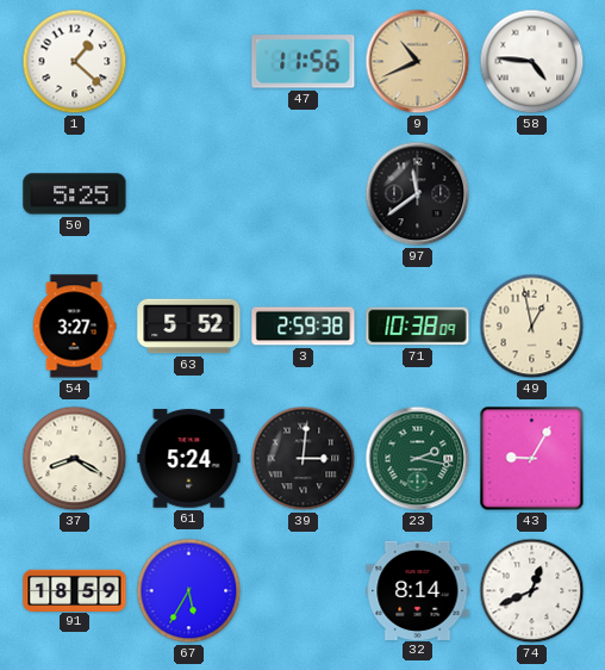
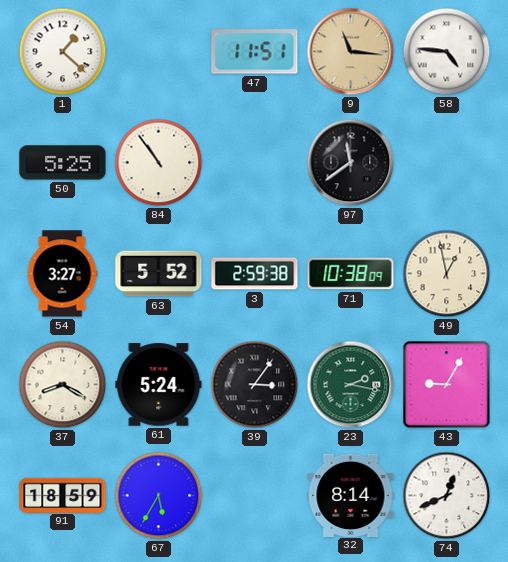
47: 11:56 -> 11:51 (255, 52)
9: 10:41 -> 11:16 (351, 52)
84: none -> 10:54 (159, 163)
39: 3:01 -> 3:06 (255, 385)
